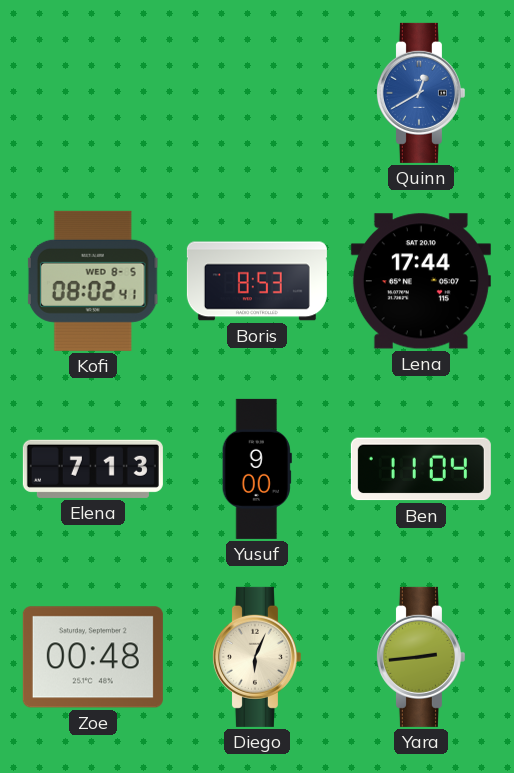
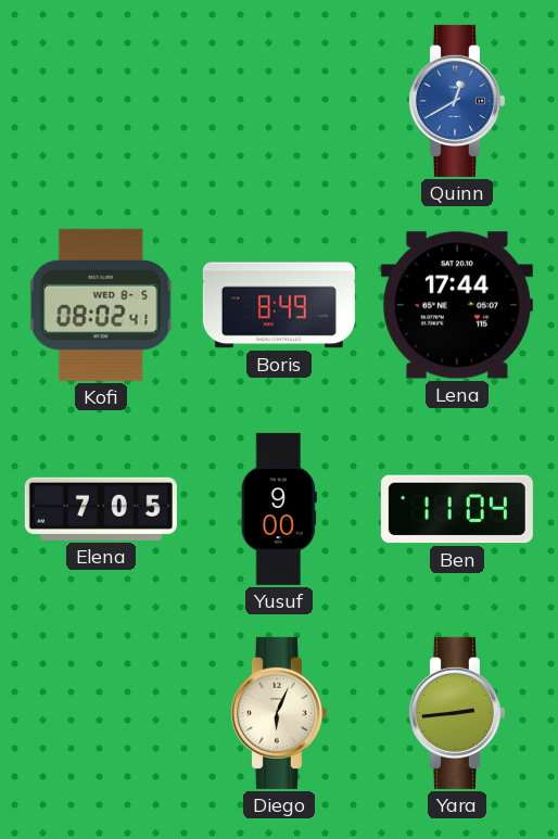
Boris: 8:53 -> 8:49 (279, 305)
Elena: 7:13 -> 7:05 (101, 509)
Zoe: 00:48 -> none (93, 657)
